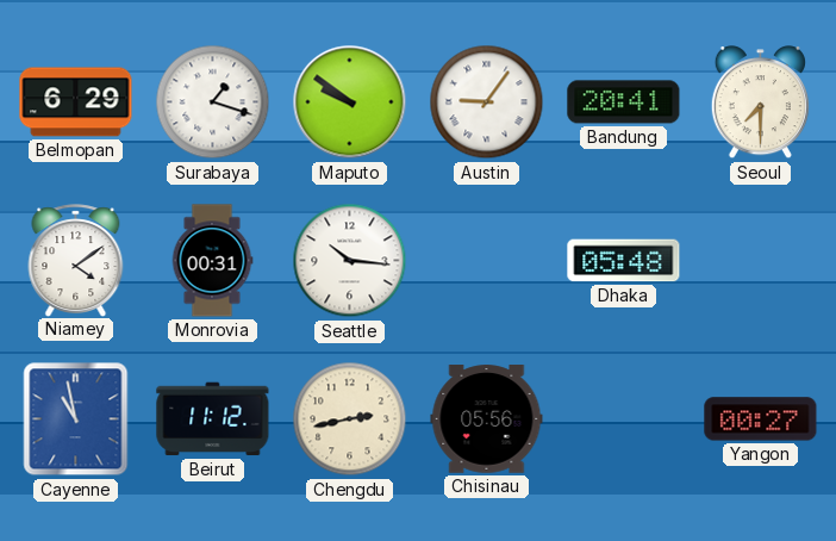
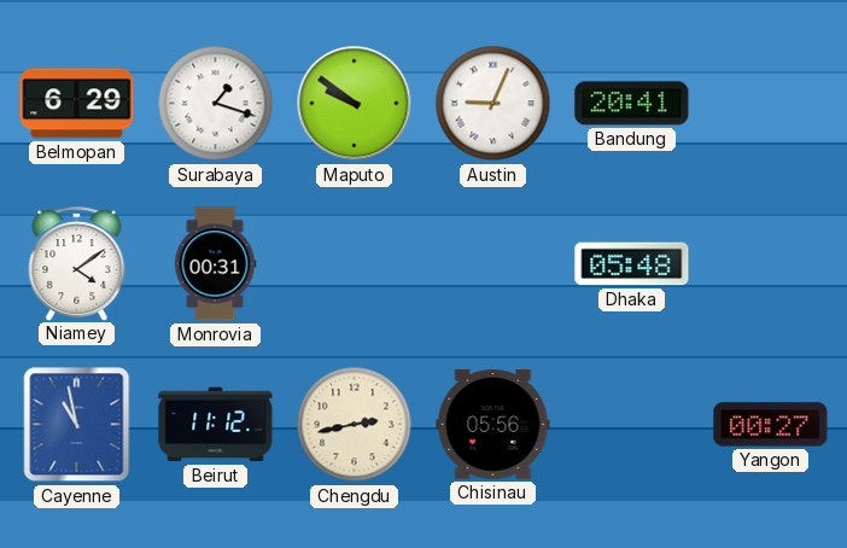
Austin: 9:06 -> 9:04 (493, 104)
Seoul: 7:30 -> none (760, 102)
Seattle: 10:16 -> none (350, 261)
